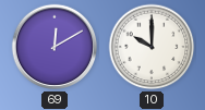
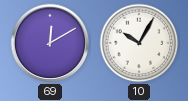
10: 10:00 -> 10:05 (139, 43)
